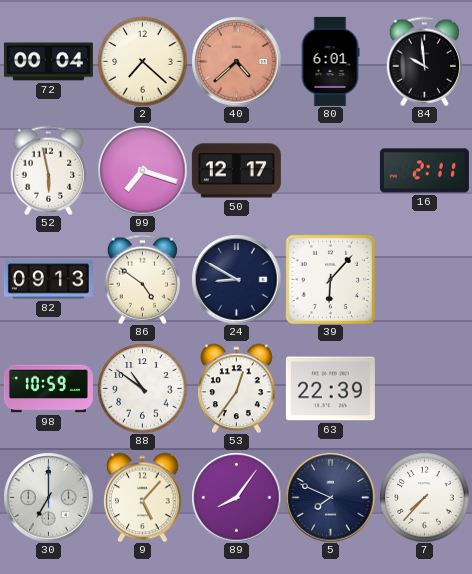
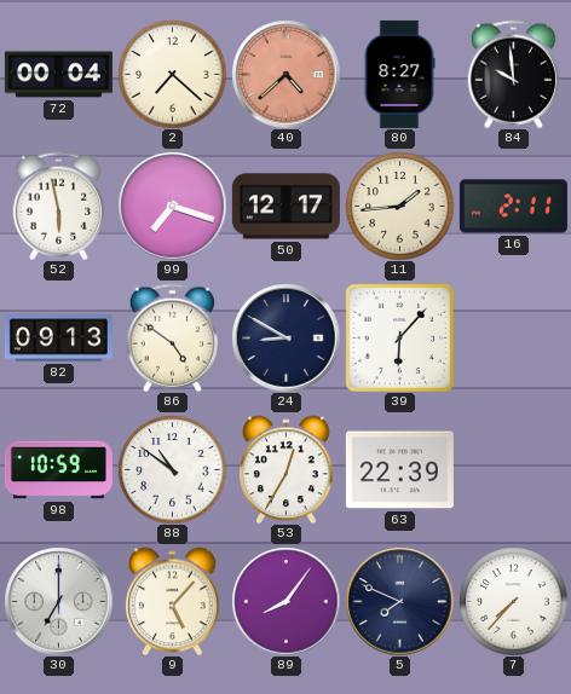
80: 6:01 -> 8:27 (399, 74)
11: none -> 1:44 (399, 206)
53: 12:36 -> 12:35 (287, 469)
